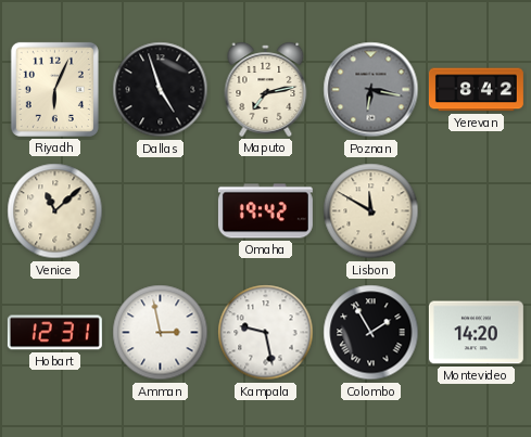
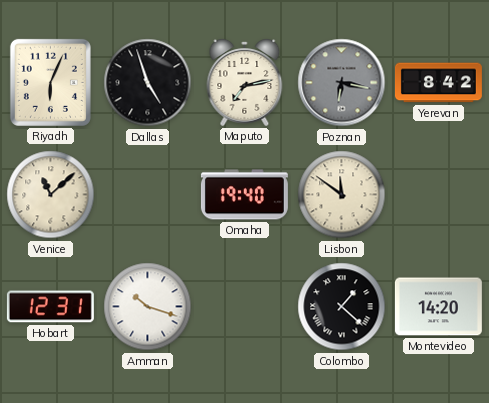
Omaha: 19:42 -> 19:40 (244, 195)
Lisbon: 11:50 -> 11:51 (342, 195)
Amman: 2:58 -> 10:18 (148, 307)
Kampala: 9:28 -> none (266, 333)
Colombo: 1:55 -> 1:22 (342, 307)
